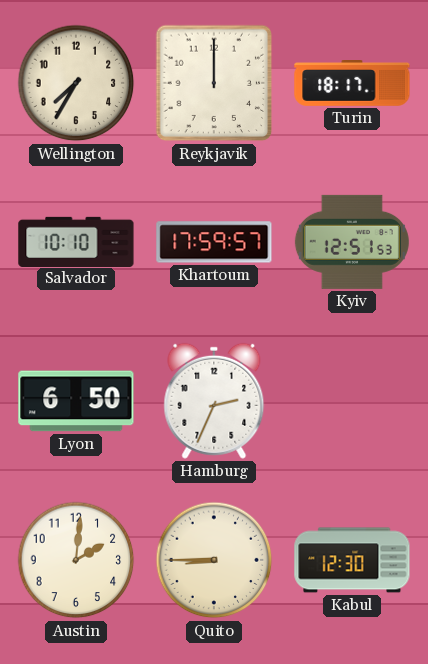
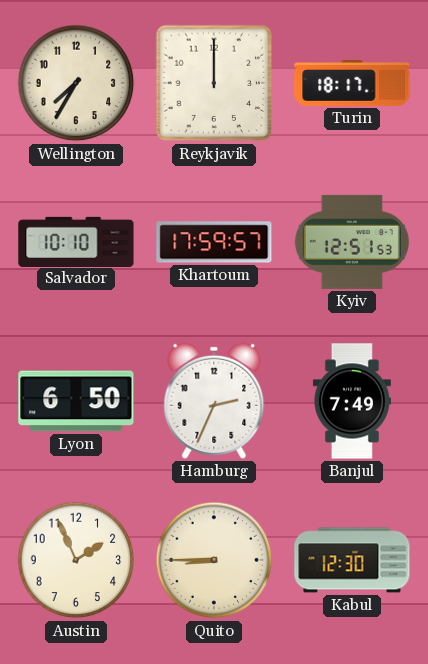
Banjul: none -> 7:49 (352, 401)
Austin: 2:01 -> 1:56 (76, 560)
